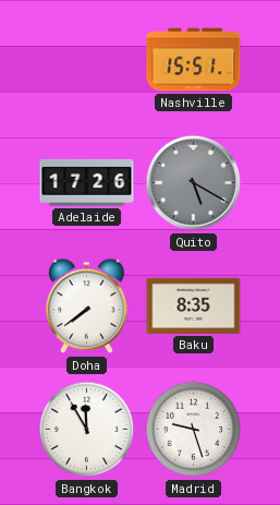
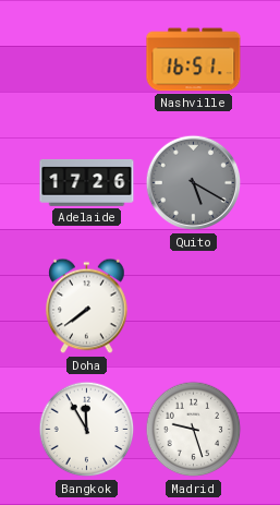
Nashville: 15:51 -> 16:51 (194, 60)
Baku: 8:35 -> none (194, 305)
